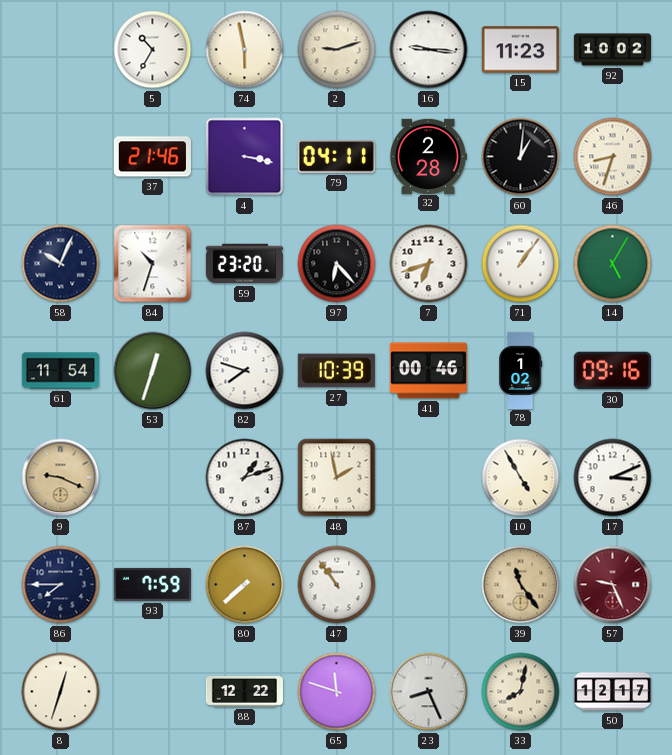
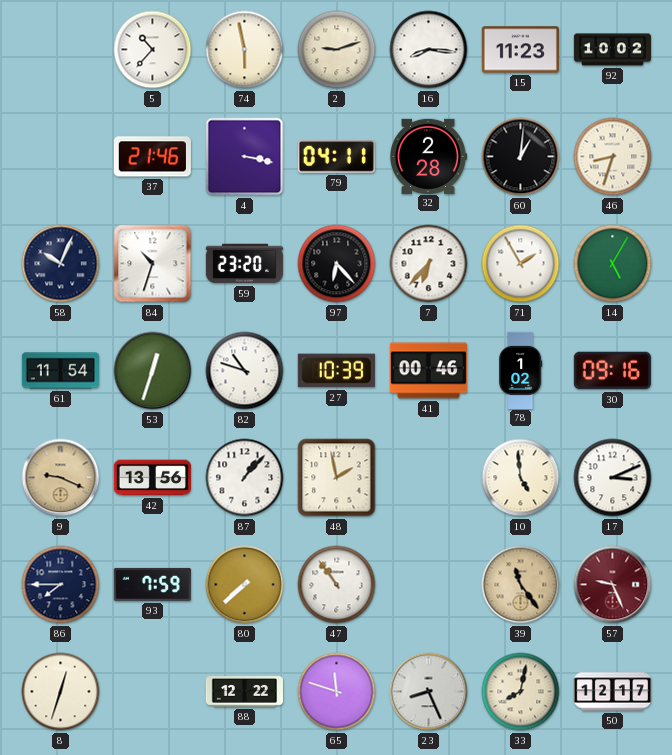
5: 10:35 -> 10:37 (153, 50)
16: 9:16 -> 8:16 (429, 50)
7: 6:42 -> 6:37 (429, 264)
71: 1:06 -> 1:55 (521, 264)
82: 7:48 -> 10:48 (245, 371)
42: none -> 13:56 (152, 478)
87: 1:12 -> 1:07 (245, 478)
10: 4:55 -> 4:59 (521, 478)
